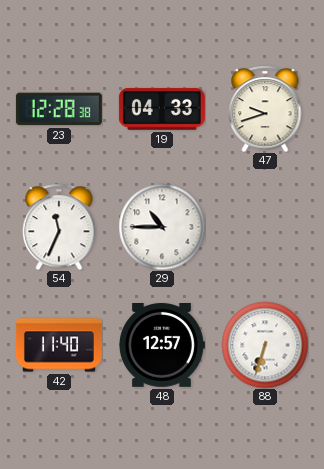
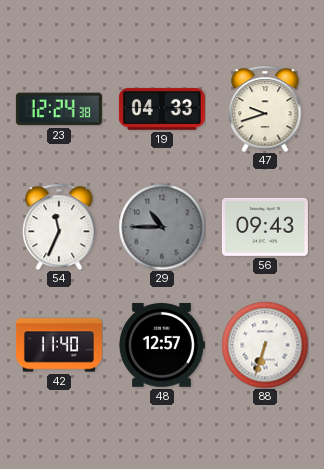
23: 12:28 -> 12:24 (59, 109)
29 dial: white -> grey (162, 227)
56: none -> 09:43 (265, 227)
